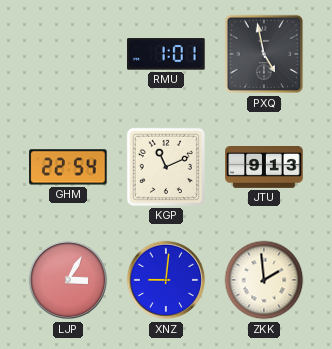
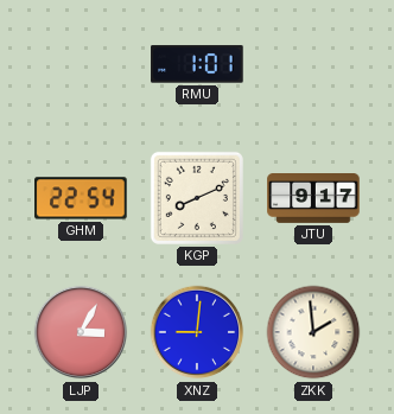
PXQ: 4:58 -> none (264, 54)
KGP: 11:11 -> 8:11 (197, 198)
JTU: 9:13 -> 9:17 (313, 199)
